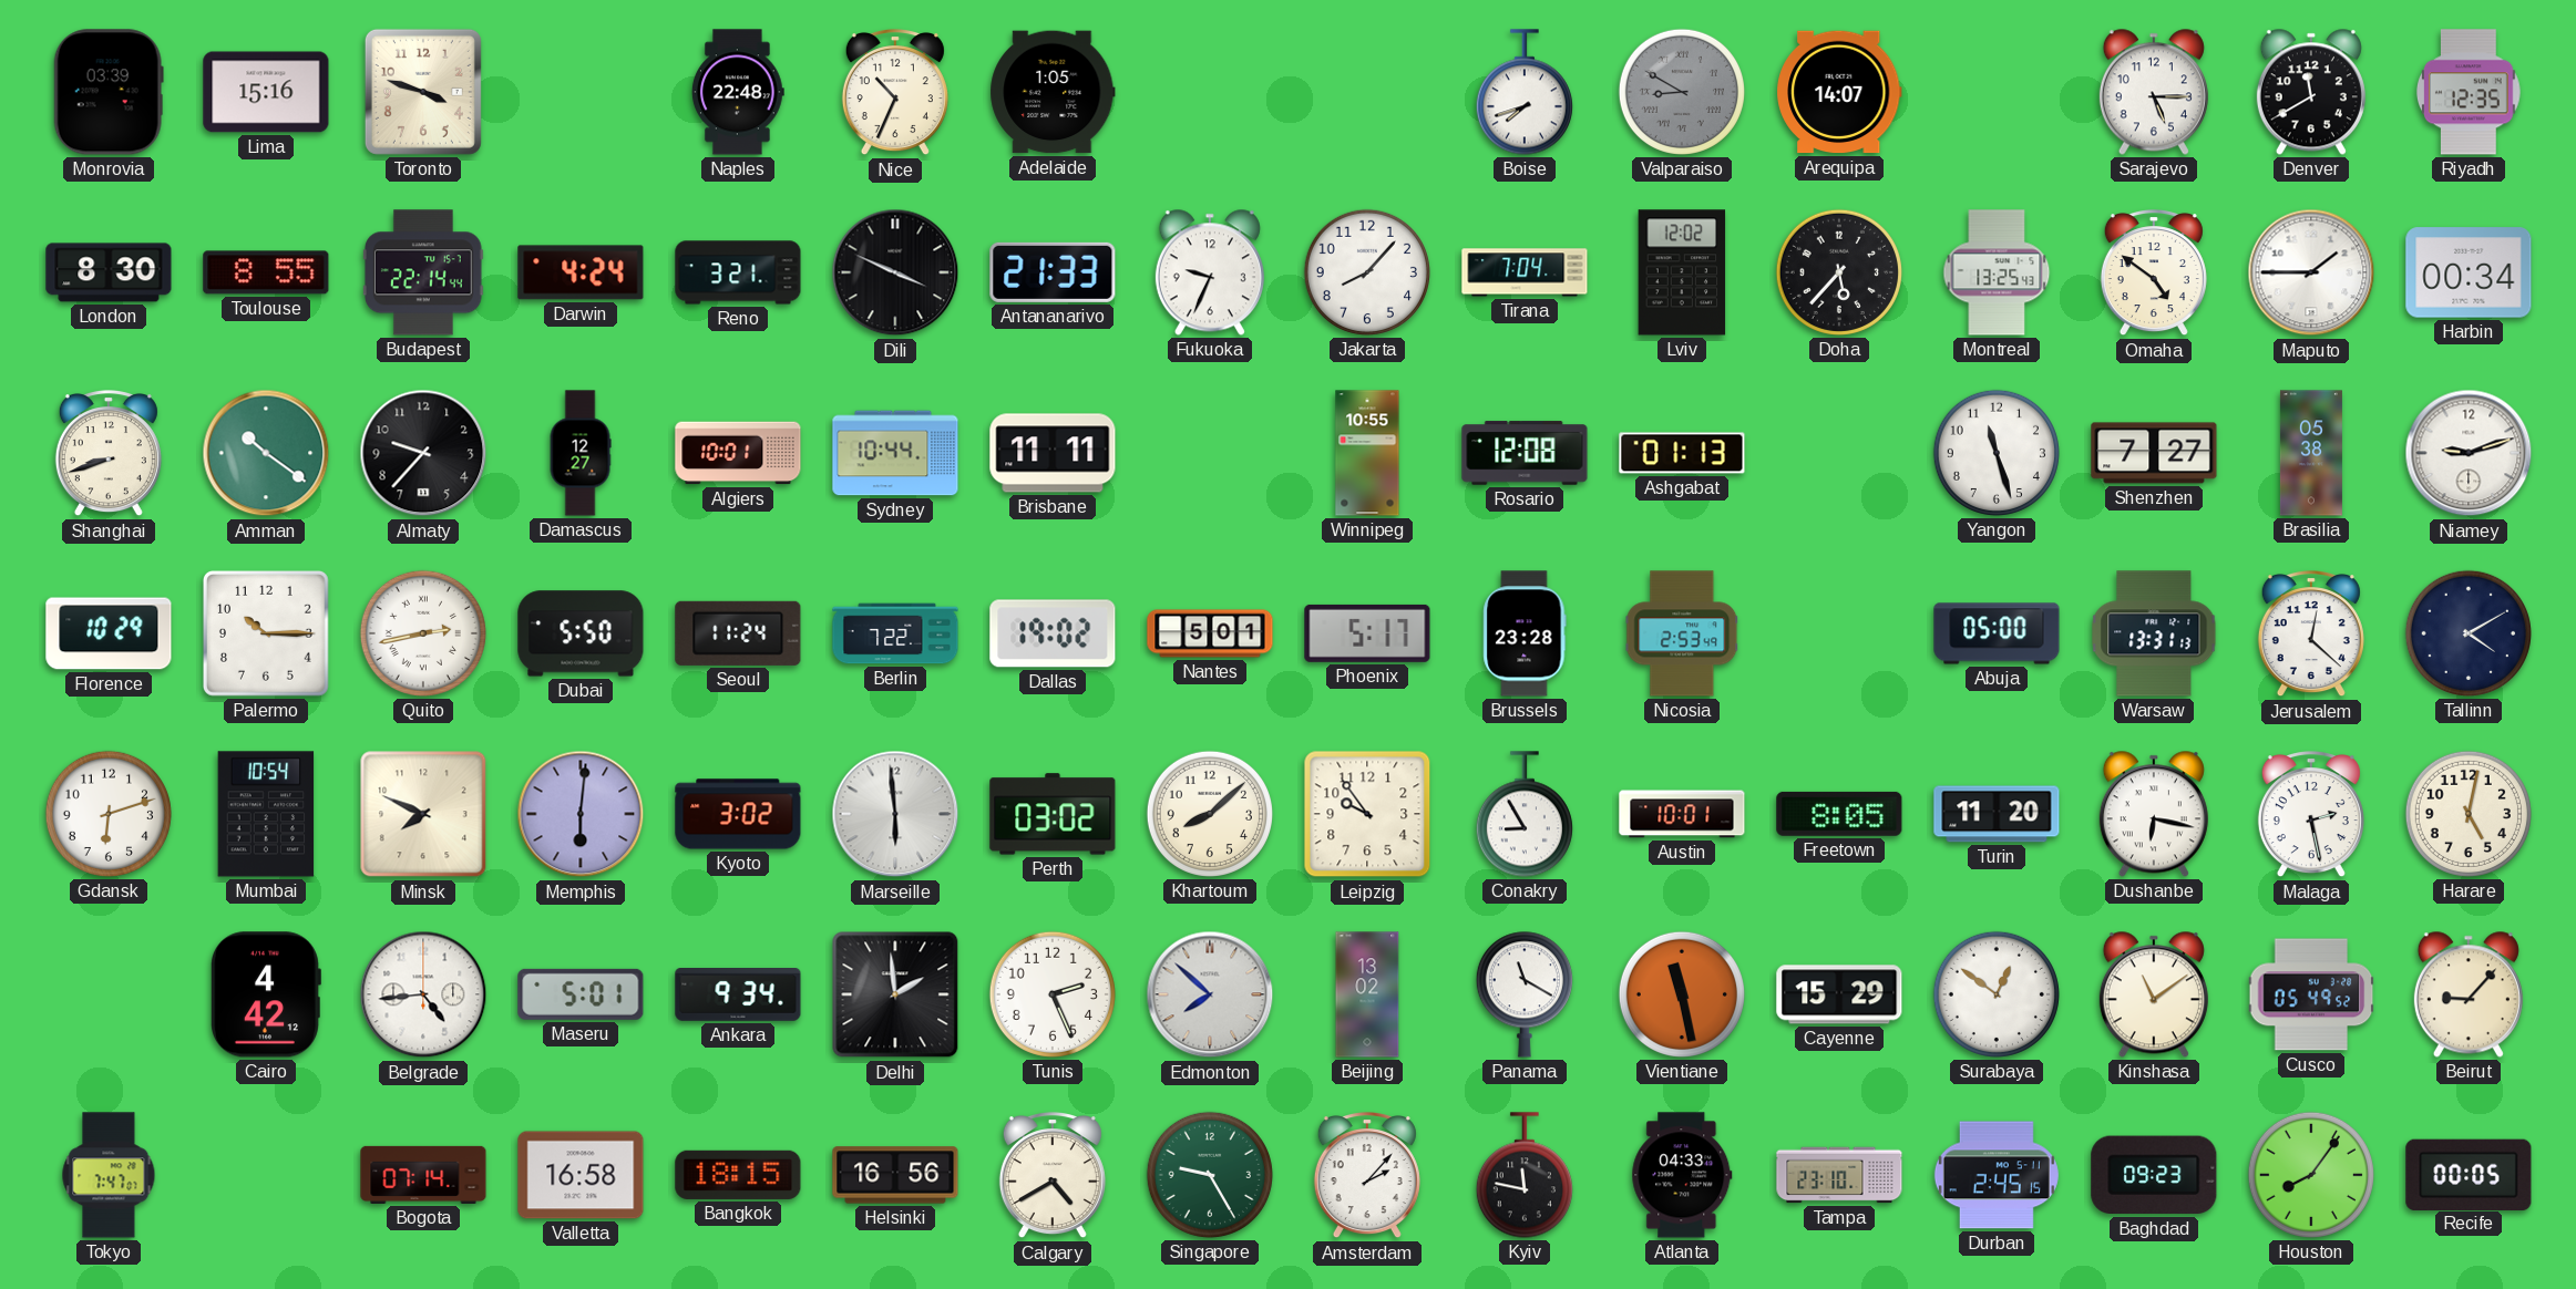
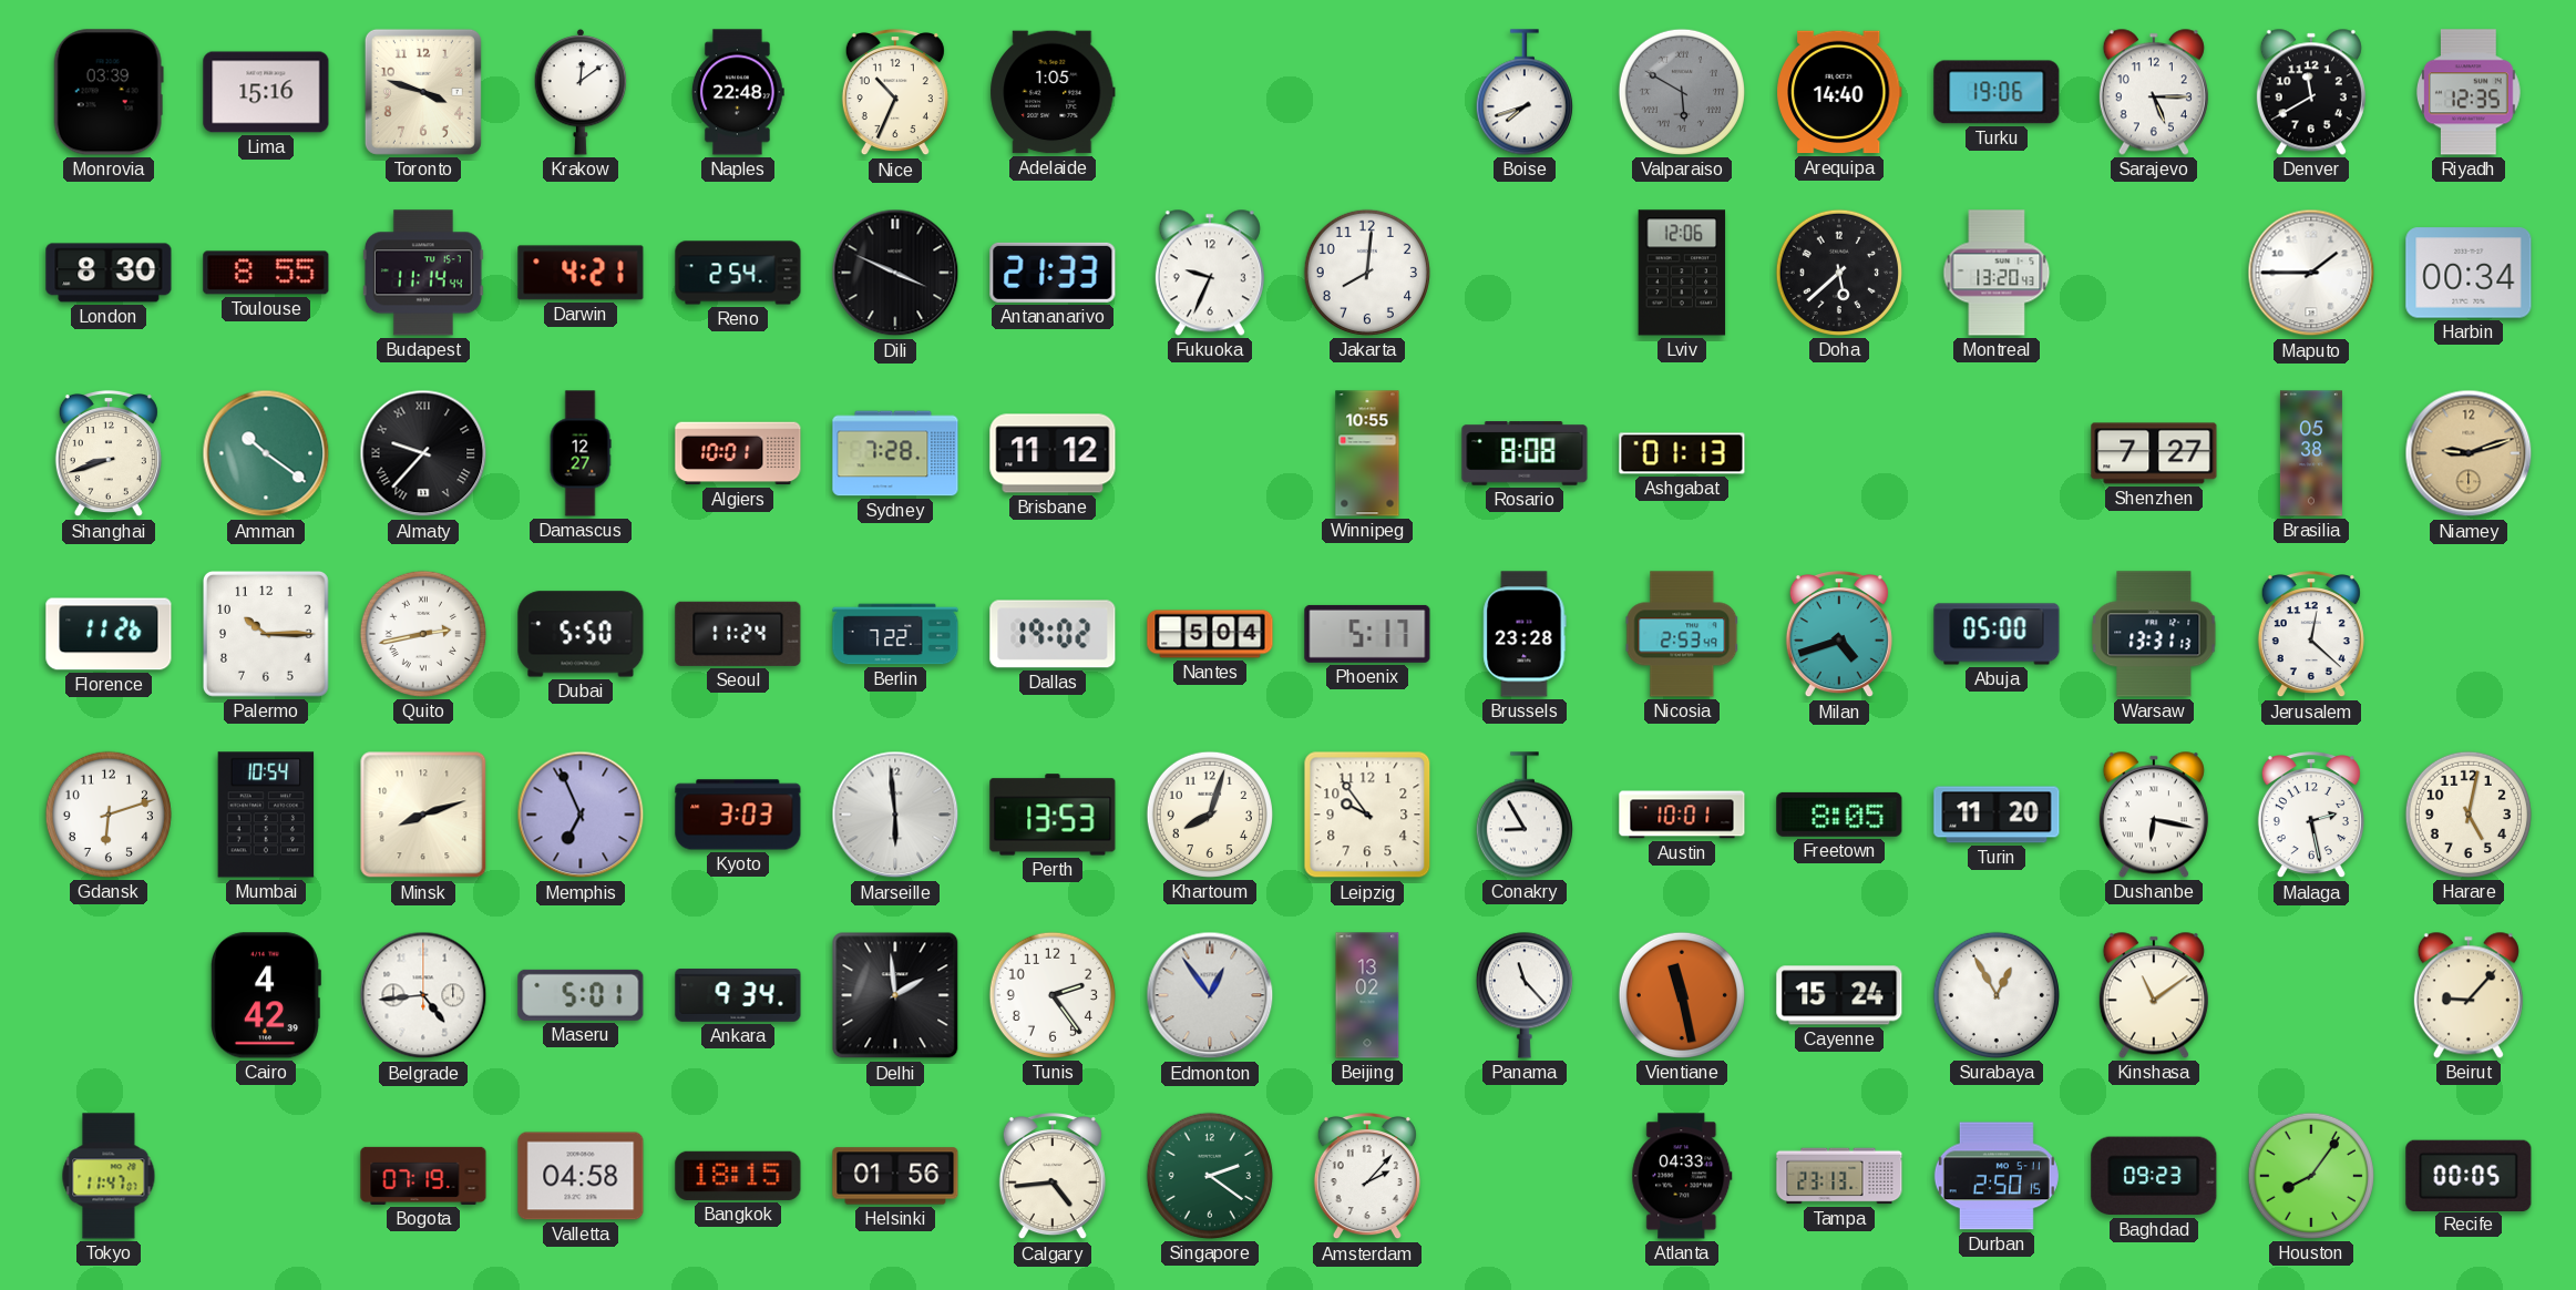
Krakow: none -> 12:09 (581, 92)
Valparaiso: 8:50 -> 5:50 (1682, 92)
Arequipa: 14:07 -> 14:40 (1840, 92)
Turku: none -> 19:06 (1997, 92)
Budapest: 22:14 -> 11:14 (423, 273)
Darwin: 4:24 -> 4:21 (581, 273)
Reno: 3:21 -> 2:54 (738, 273)
Jakarta: 8:07 -> 8:01 (1367, 273)
Tirana: 7:04 -> none (1525, 272)
Lviv: 12:02 -> 12:06 (1682, 273)
Doha: 5:37 -> 5:38 (1839, 273)
Montreal: 13:25 -> 13:20 (1997, 273)
Omaha: 4:51 -> none (2154, 274)
Almaty numerals: Arabic -> Roman (423, 453)
Sydney: 10:44 -> 7:28 (895, 453)
Brisbane: 11:11 -> 11:12 (1053, 453)
Rosario: 12:08 -> 8:08 (1525, 453)
Yangon: 11:27 -> none (1997, 453)
Niamey dial: white -> champagne (2469, 453)
Florence: 10:29 -> 11:26 (109, 634)
Nantes: 5:01 -> 5:04 (1210, 634)
Milan: none -> 4:42 (1839, 635)
Tallinn: 4:10 -> none (2469, 633)
Minsk: 7:49 -> 8:12 (423, 815)
Memphis: 6:01 -> 6:56 (581, 815)
Kyoto: 3:02 -> 3:03 (738, 815)
Perth: 03:02 -> 13:53 (1053, 815)
Khartoum: 8:08 -> 8:03 (1210, 815)
Cairo: 4:42:12 -> 4:42:39 (265, 995)
Tunis: 2:26 -> 2:24 (1053, 995)
Edmonton: 7:52 -> 12:54 (1210, 995)
Panama: 11:20 -> 11:23 (1525, 995)
Cayenne: 15:29 -> 15:24 (1839, 995)
Surabaya: 12:51 -> 12:55 (1997, 995)
Cusco: 05:49 -> none (2311, 994)
Tokyo: 7:47 -> 11:47 (109, 1176)
Bogota: 07:14 -> 07:19 (423, 1176)
Valletta: 16:58 -> 04:58 (581, 1176)
Helsinki: 16:56 -> 01:56 (895, 1176)
Calgary: 4:40 -> 4:44 (1053, 1177)
Singapore: 9:25 -> 2:21 (1210, 1176)
Kyiv: 11:47 -> none (1525, 1175)
Tampa: 23:10 -> 23:13 (1839, 1176)
Durban: 2:45 -> 2:50 (1997, 1176)
